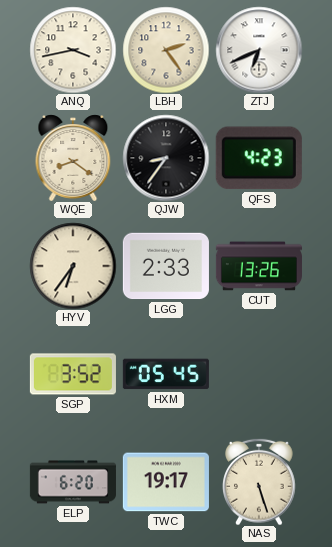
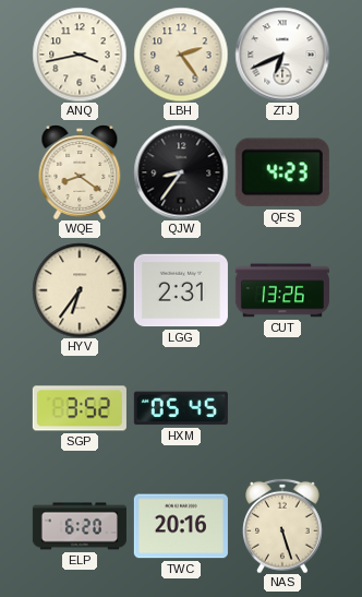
LGG: 2:33 -> 2:31 (181, 290)
TWC: 19:17 -> 20:16 (181, 526)
